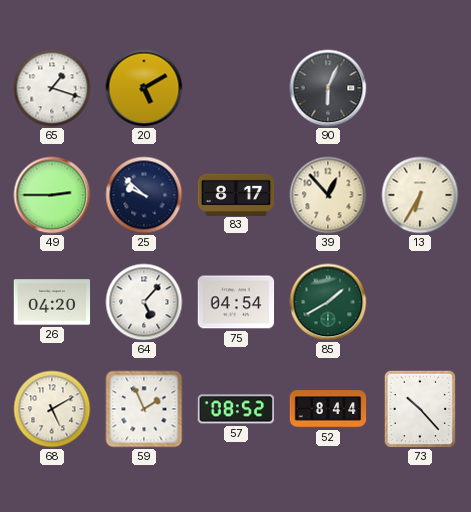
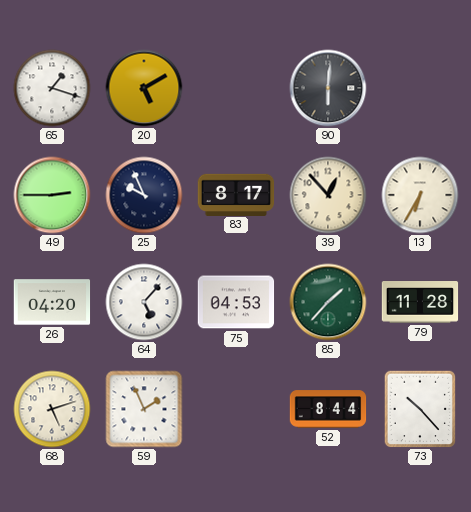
90: 6:04 -> 6:01 (328, 88)
25: 9:52 -> 9:56 (144, 195)
75: 04:54 -> 04:53 (236, 302)
85: 1:40 -> 1:37 (328, 302)
79: none -> 11:28 (420, 303)
68: 5:10 -> 5:12 (52, 409)
57: 08:52 -> none (235, 409)
